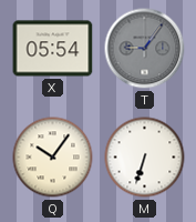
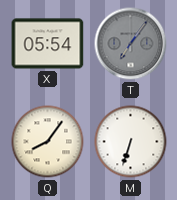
T: 9:06 -> 7:06 (131, 44)
Q: 10:06 -> 8:06 (48, 142)
